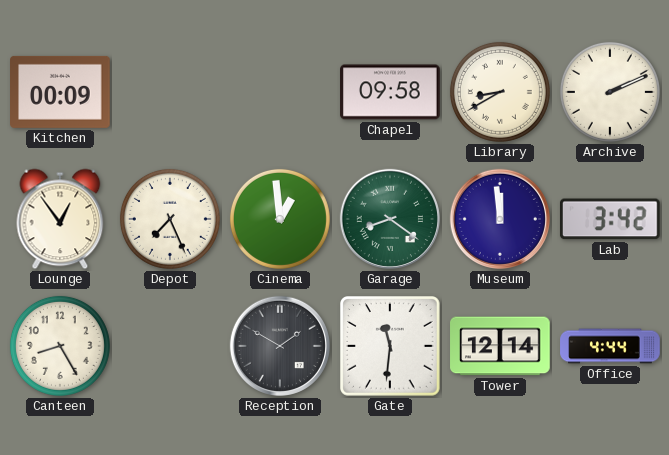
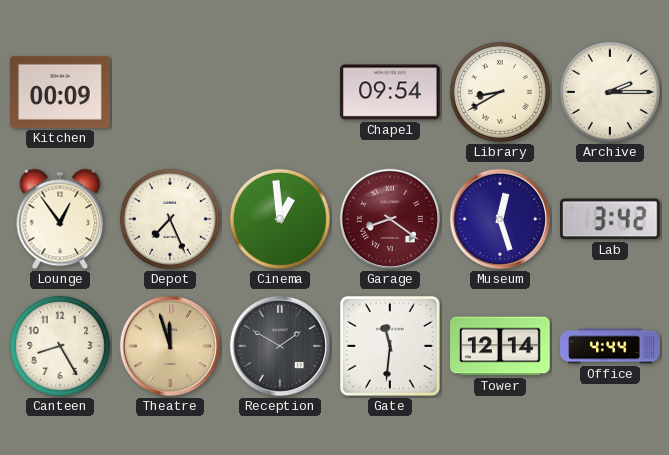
Chapel: 09:58 -> 09:54 (390, 92)
Archive: 2:11 -> 2:15 (610, 92)
Garage dial: green -> burgundy (390, 219)
Museum: 11:59 -> 12:27 (500, 219)
Theatre: none -> 11:57 (170, 346)
